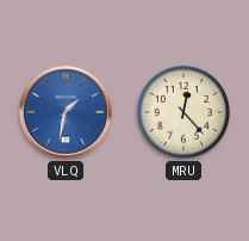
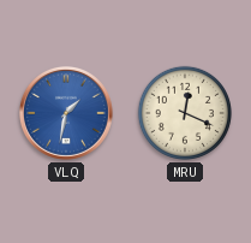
MRU: 12:23 -> 12:19 (185, 113)
